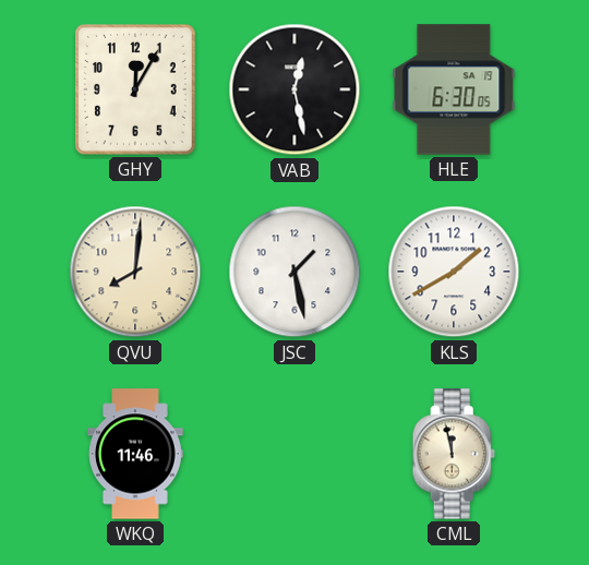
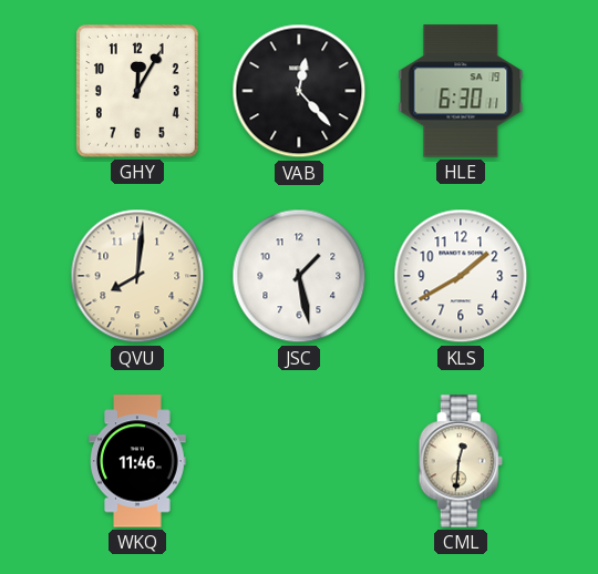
VAB: 12:28 -> 12:23 (299, 91)
HLE: 6:30:05 -> 6:30:11 (461, 91)
CML: 11:58 -> 12:31 (461, 461)
